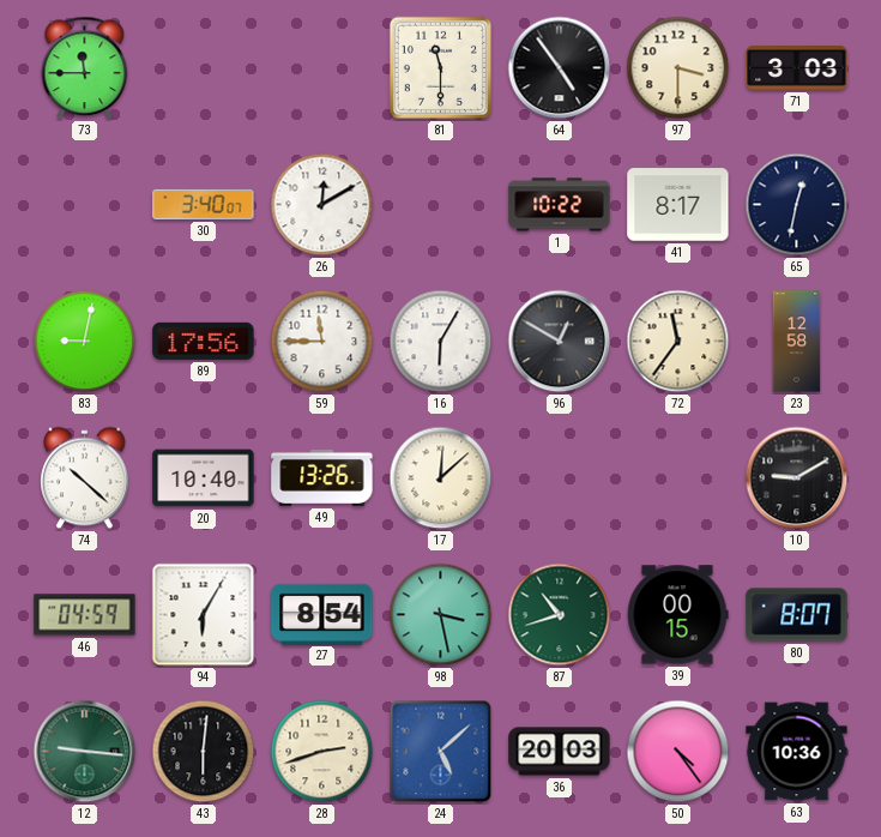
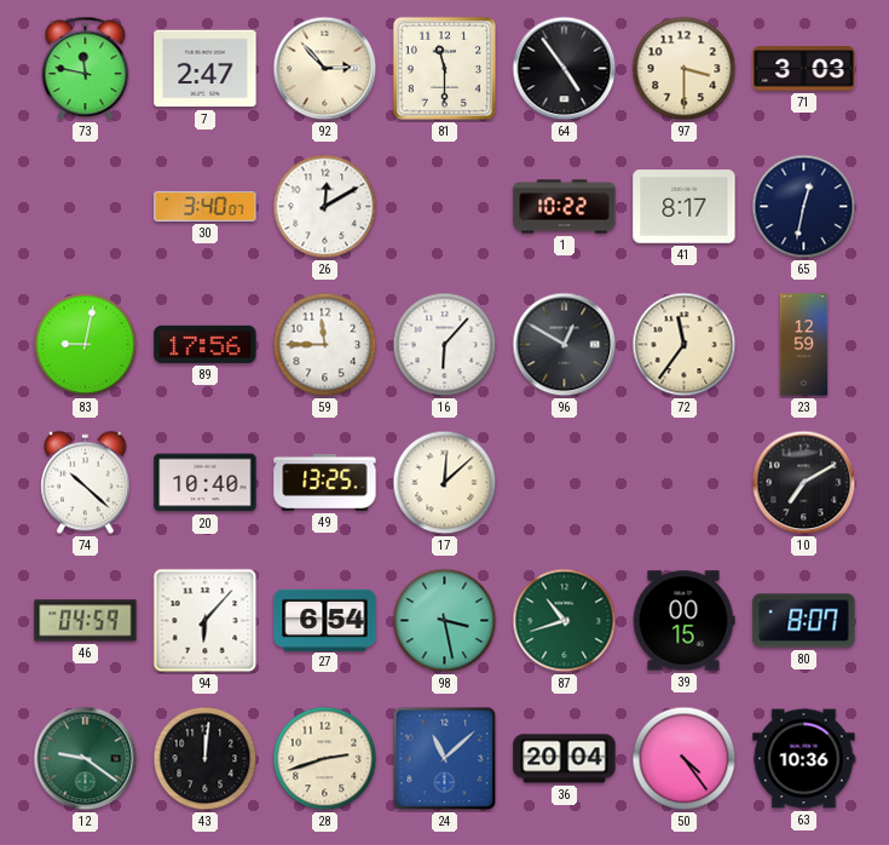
73: 11:45 -> 11:47 (86, 69)
7: none -> 2:47 (206, 69)
92: none -> 2:53 (325, 69)
16: 6:05 -> 6:07 (445, 345)
23: 12:58 -> 12:59 (804, 345)
49: 13:26 -> 13:25 (325, 482)
10: 9:10 -> 7:10 (804, 483)
94: 6:05 -> 6:07 (206, 621)
27: 8:54 -> 6:54 (325, 620)
12: 9:16 -> 9:21 (86, 759)
43: 6:01 -> 12:01 (206, 759)
24: 5:08 -> 11:08 (445, 759)
36: 20:03 -> 20:04 (565, 759)
